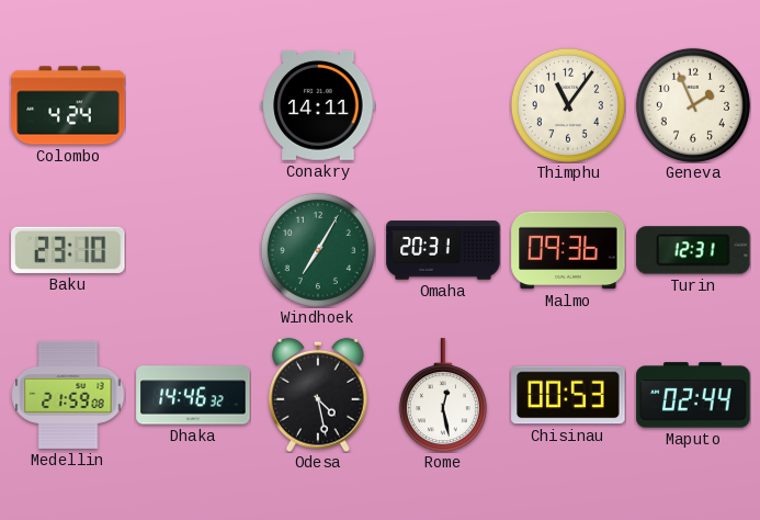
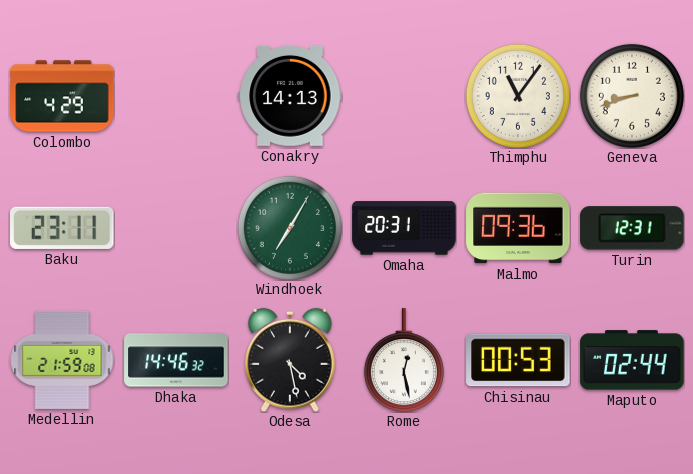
Colombo: 4:24 -> 4:29 (62, 96)
Conakry: 14:11 -> 14:13 (290, 96)
Geneva: 1:56 -> 8:42 (632, 96)
Baku: 23:10 -> 23:11 (62, 228)
